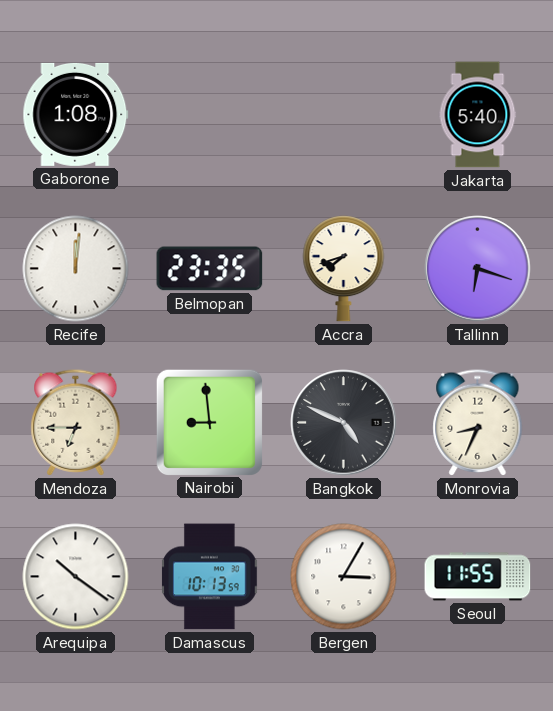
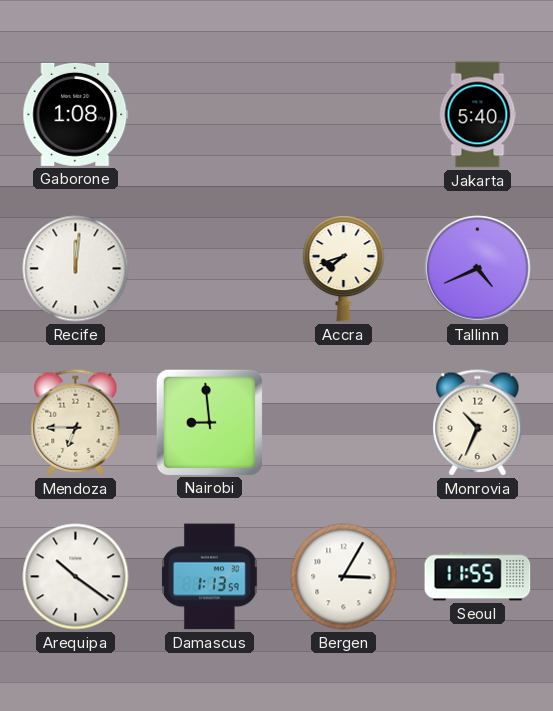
Belmopan: 23:35 -> none (210, 269)
Tallinn: 6:18 -> 4:41 (478, 269)
Bangkok: 4:49 -> none (344, 423)
Monrovia: 8:34 -> 10:34 (478, 423)
Damascus: 10:13 -> 1:13 (210, 577)
